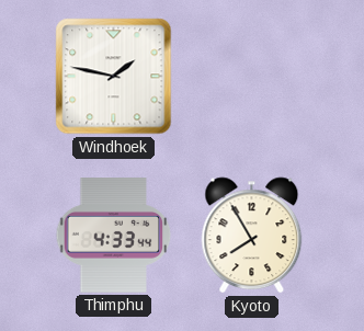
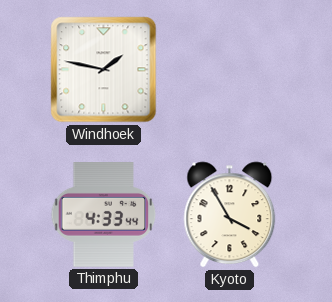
Kyoto: 7:55 -> 3:55 (230, 215)
